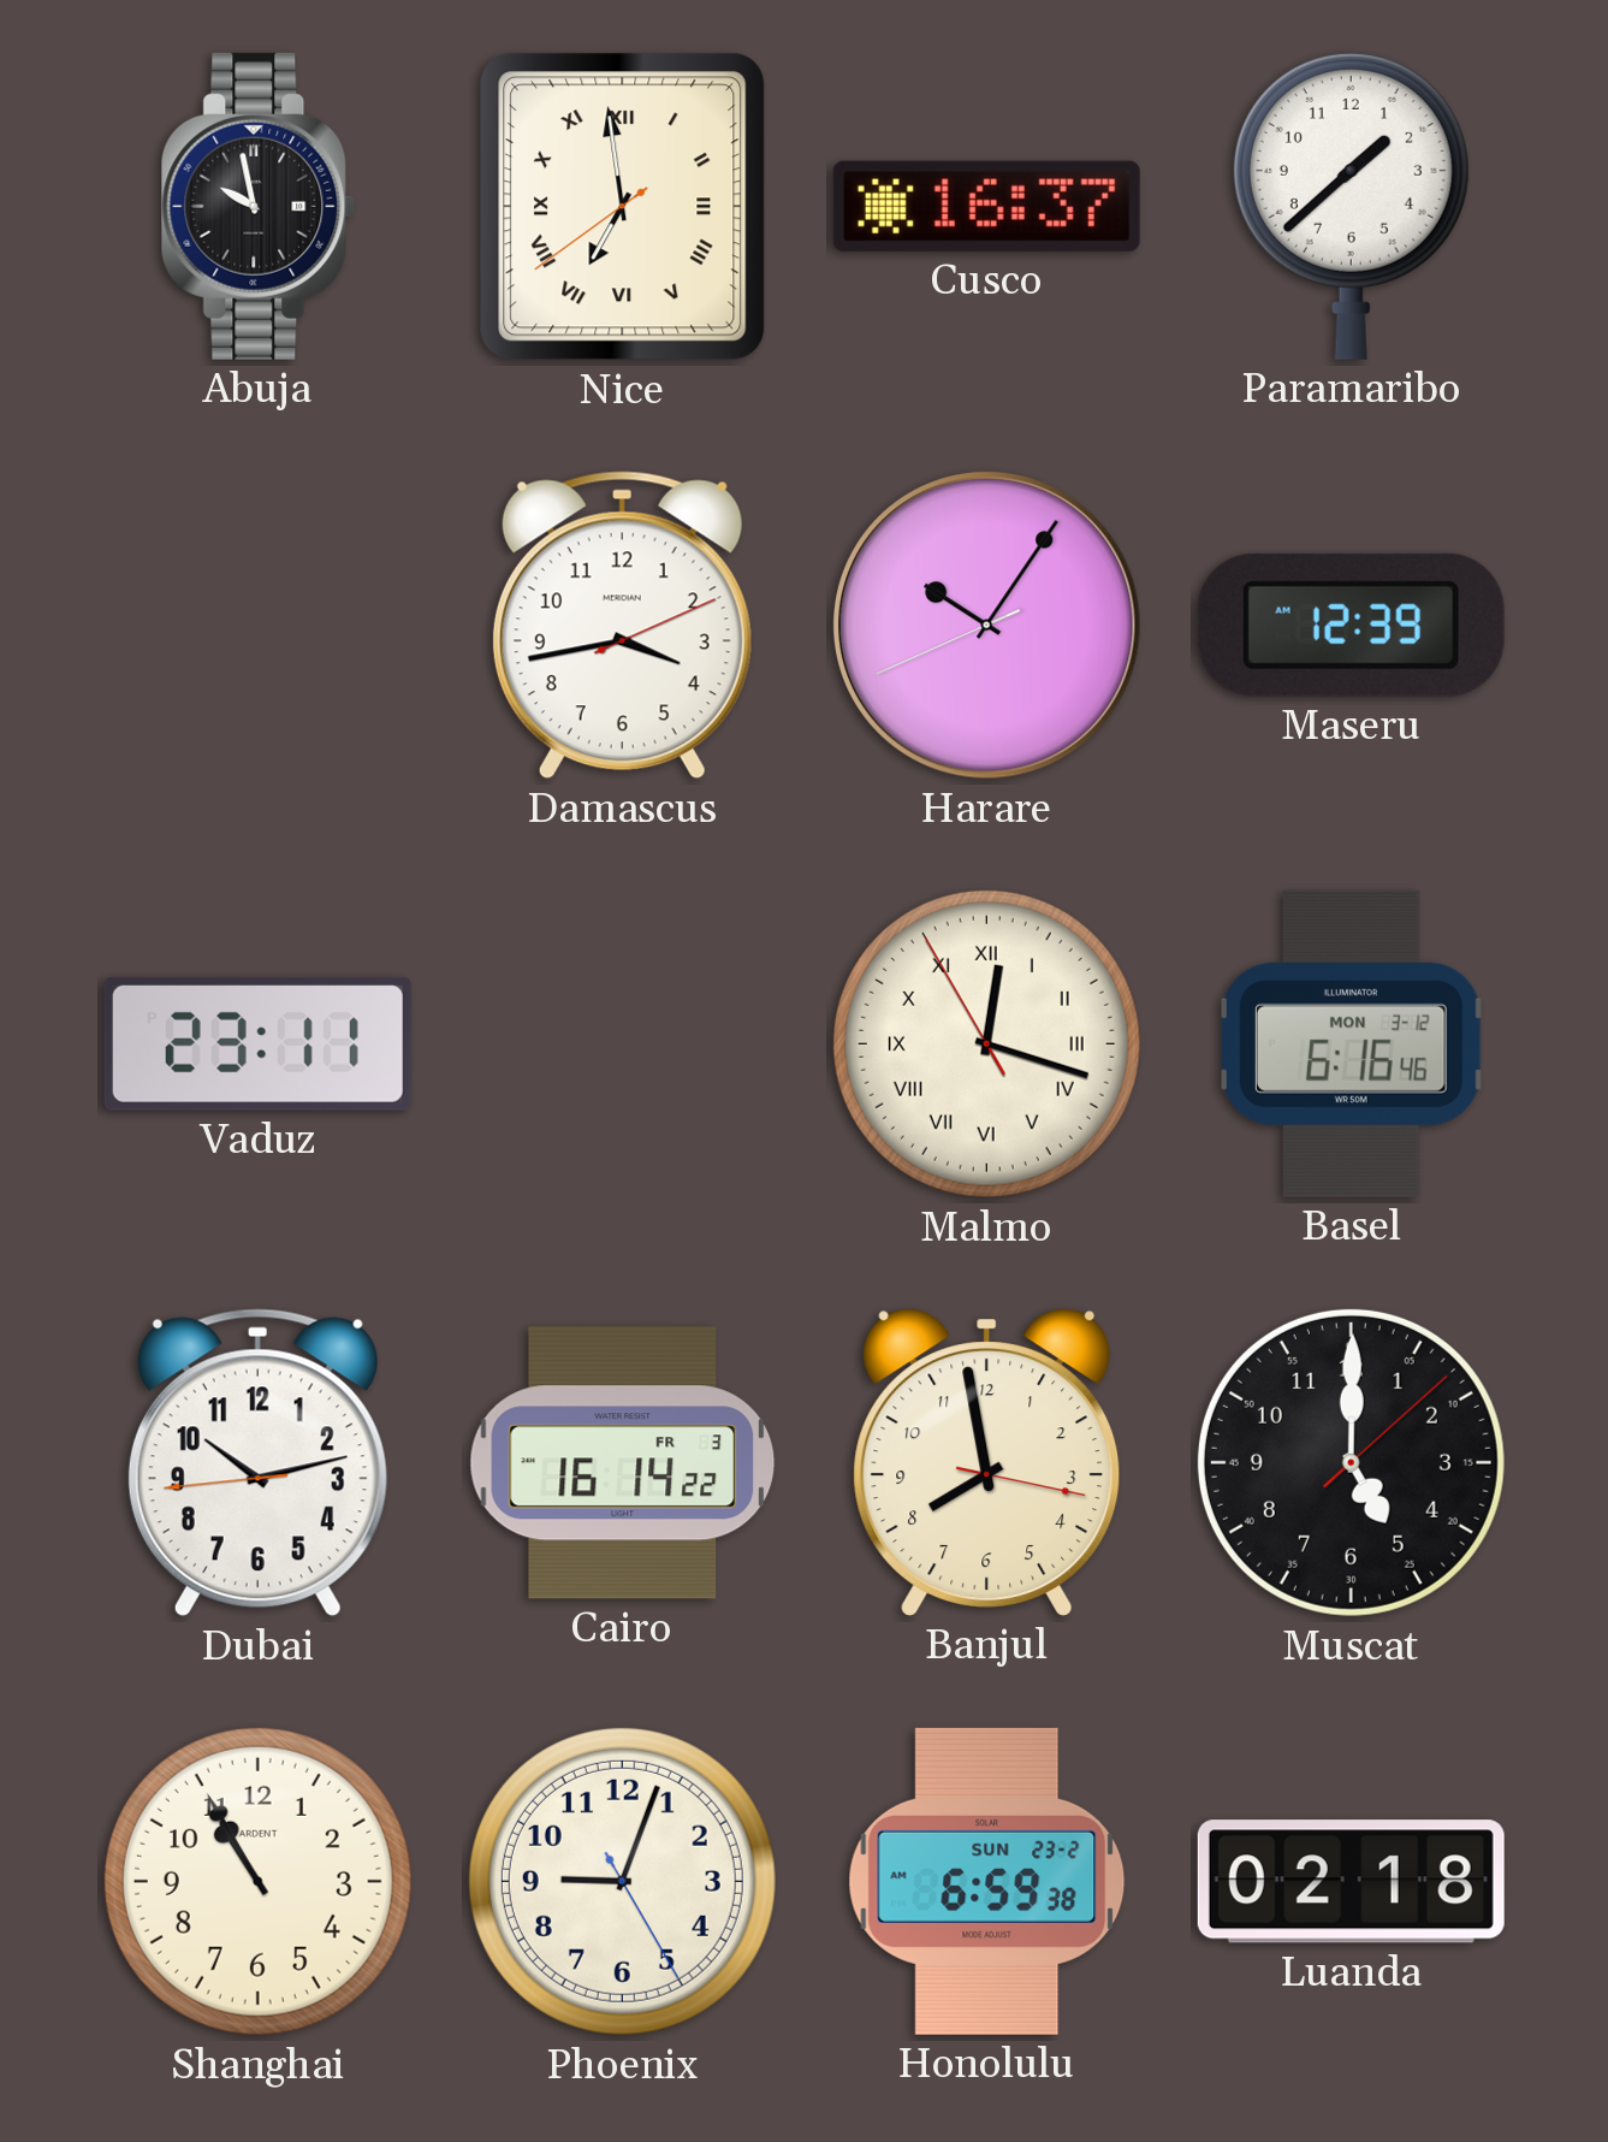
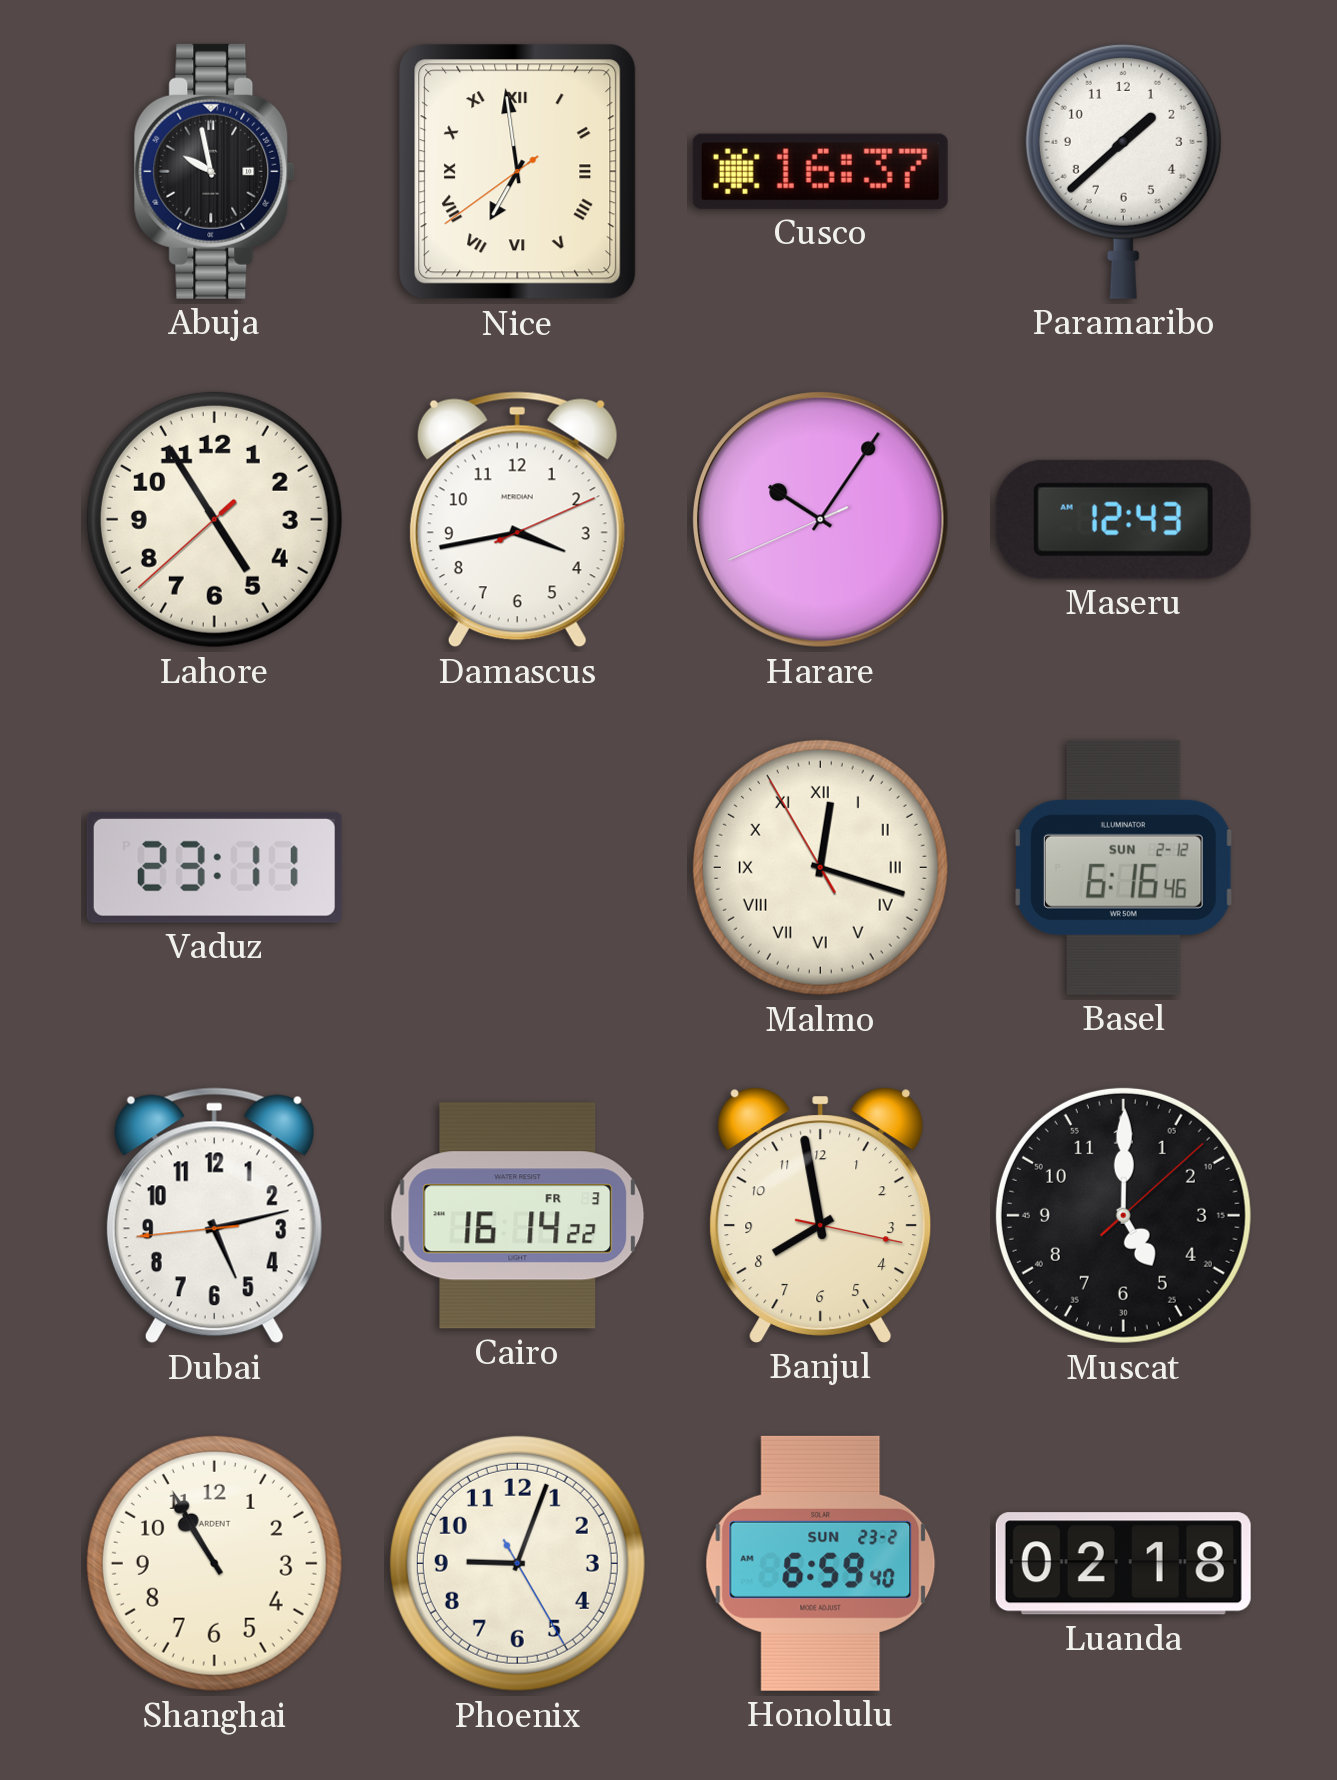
Lahore: none -> 4:54 (214, 519)
Maseru: 12:39 -> 12:43 (1123, 519)
Basel date: MON 3-12 -> SUN 2-12 (1124, 867)
Dubai: 10:12 -> 5:12 (214, 1216)
Honolulu: 6:59:38 -> 6:59:40 (821, 1563)
